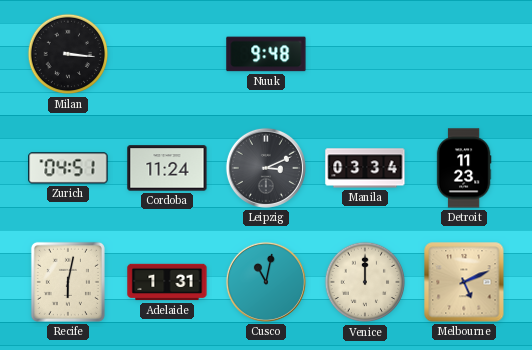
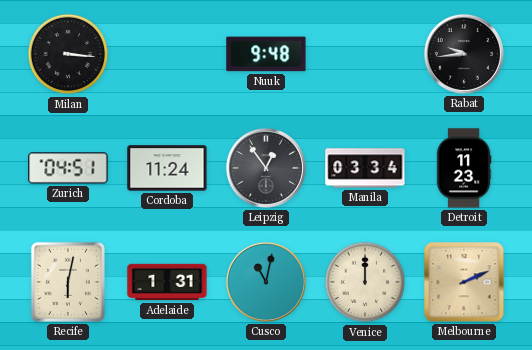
Rabat: none -> 9:44 (464, 54)
Leipzig: 3:11 -> 12:54 (266, 168)
Melbourne: 5:11 -> 2:11 (464, 282)
